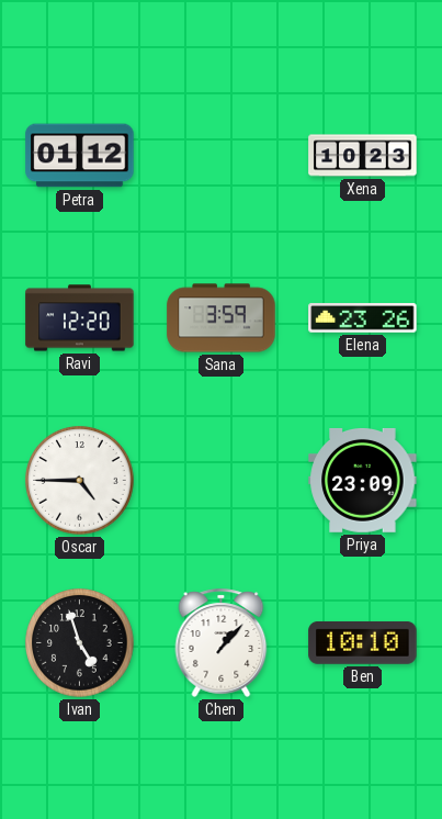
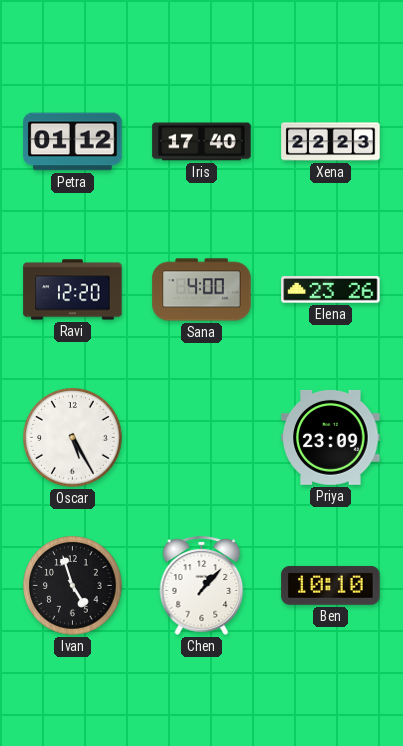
Iris: none -> 17:40 (202, 142)
Xena: 10:23 -> 22:23 (331, 142)
Sana: 3:59 -> 4:00 (202, 290)
Oscar: 4:45 -> 5:25 (73, 438)
